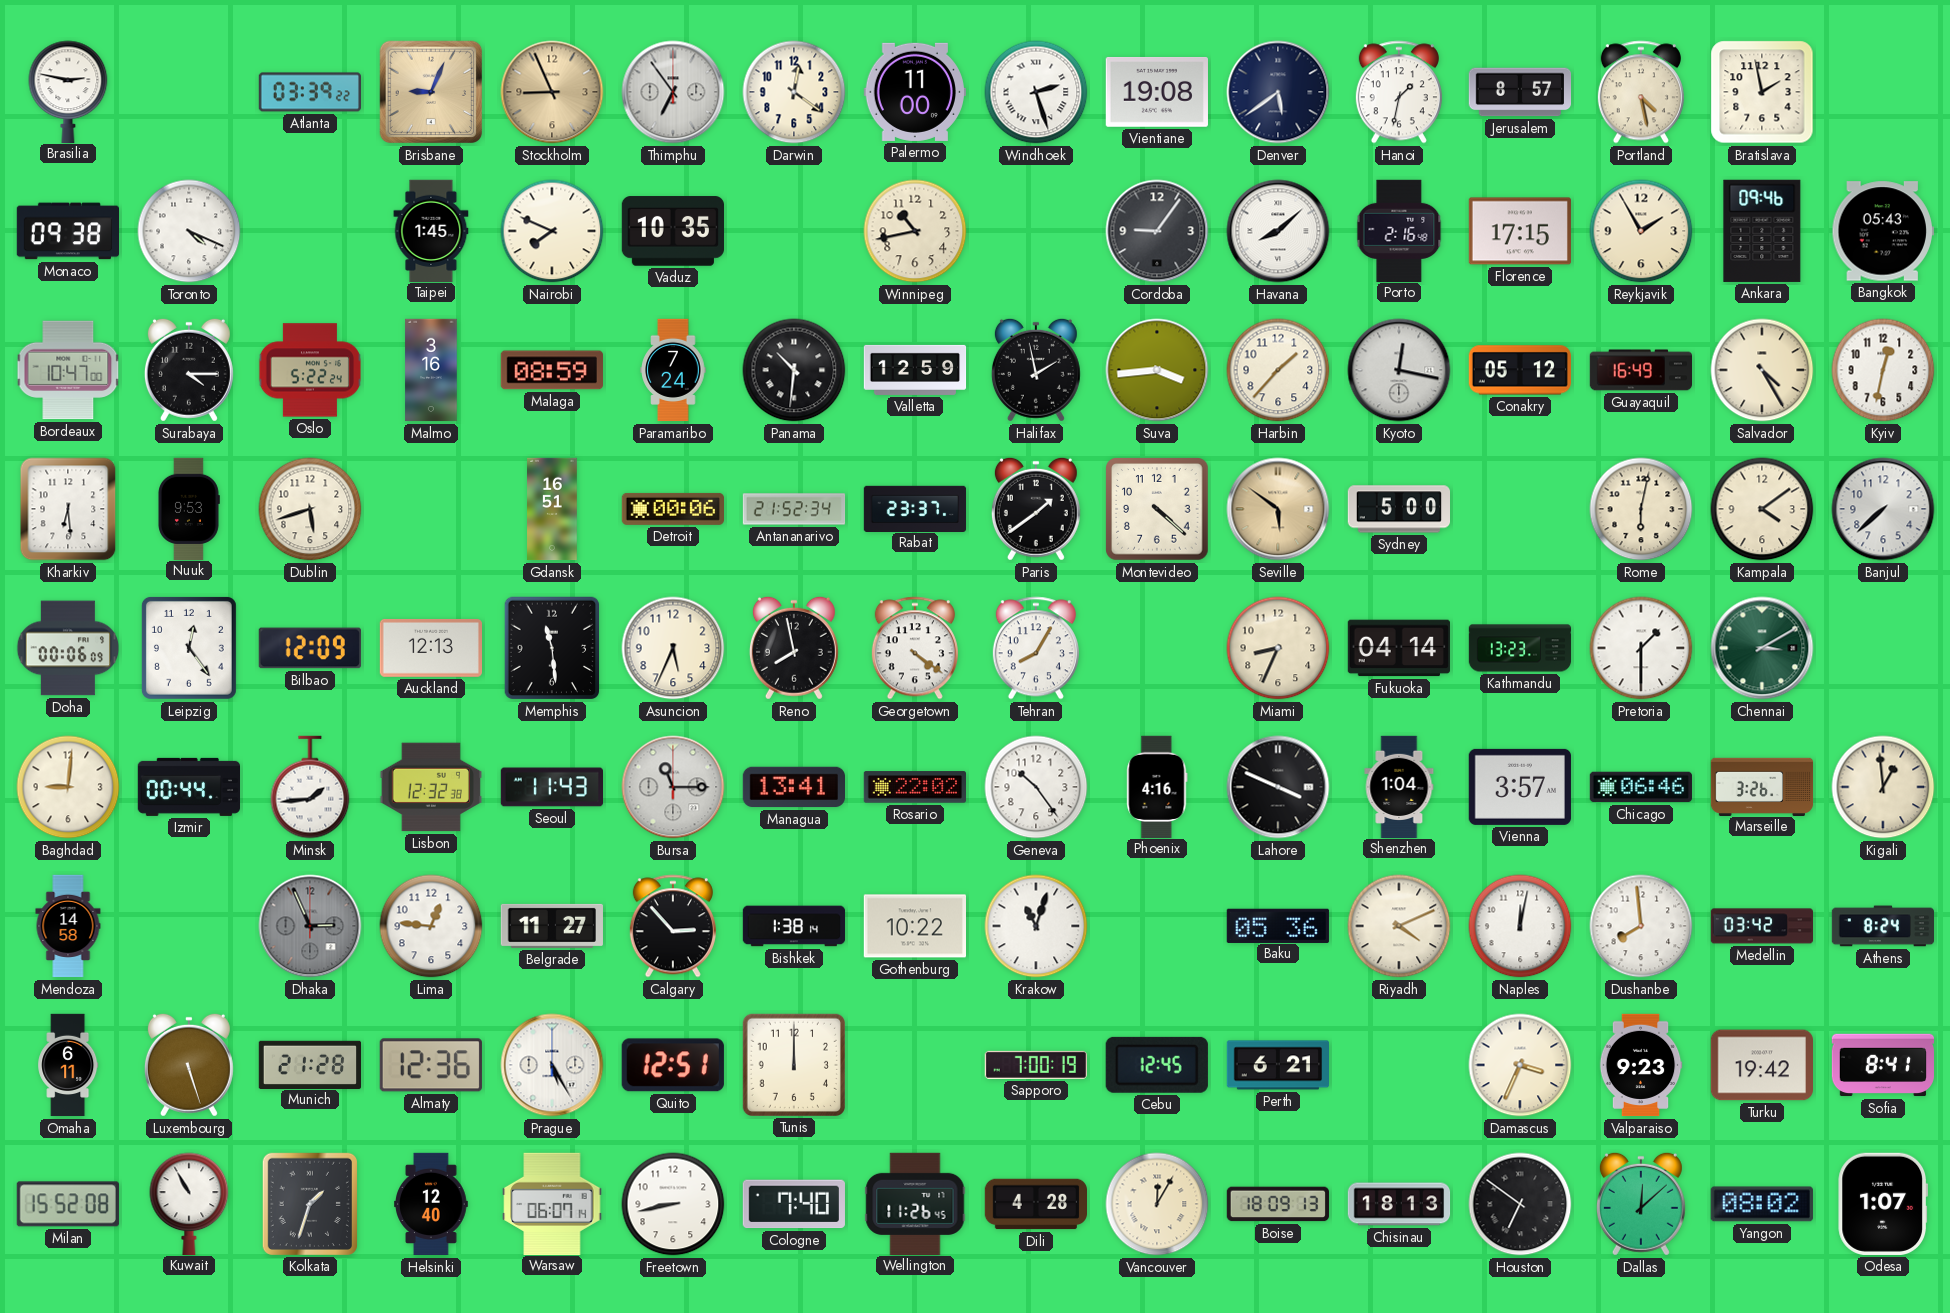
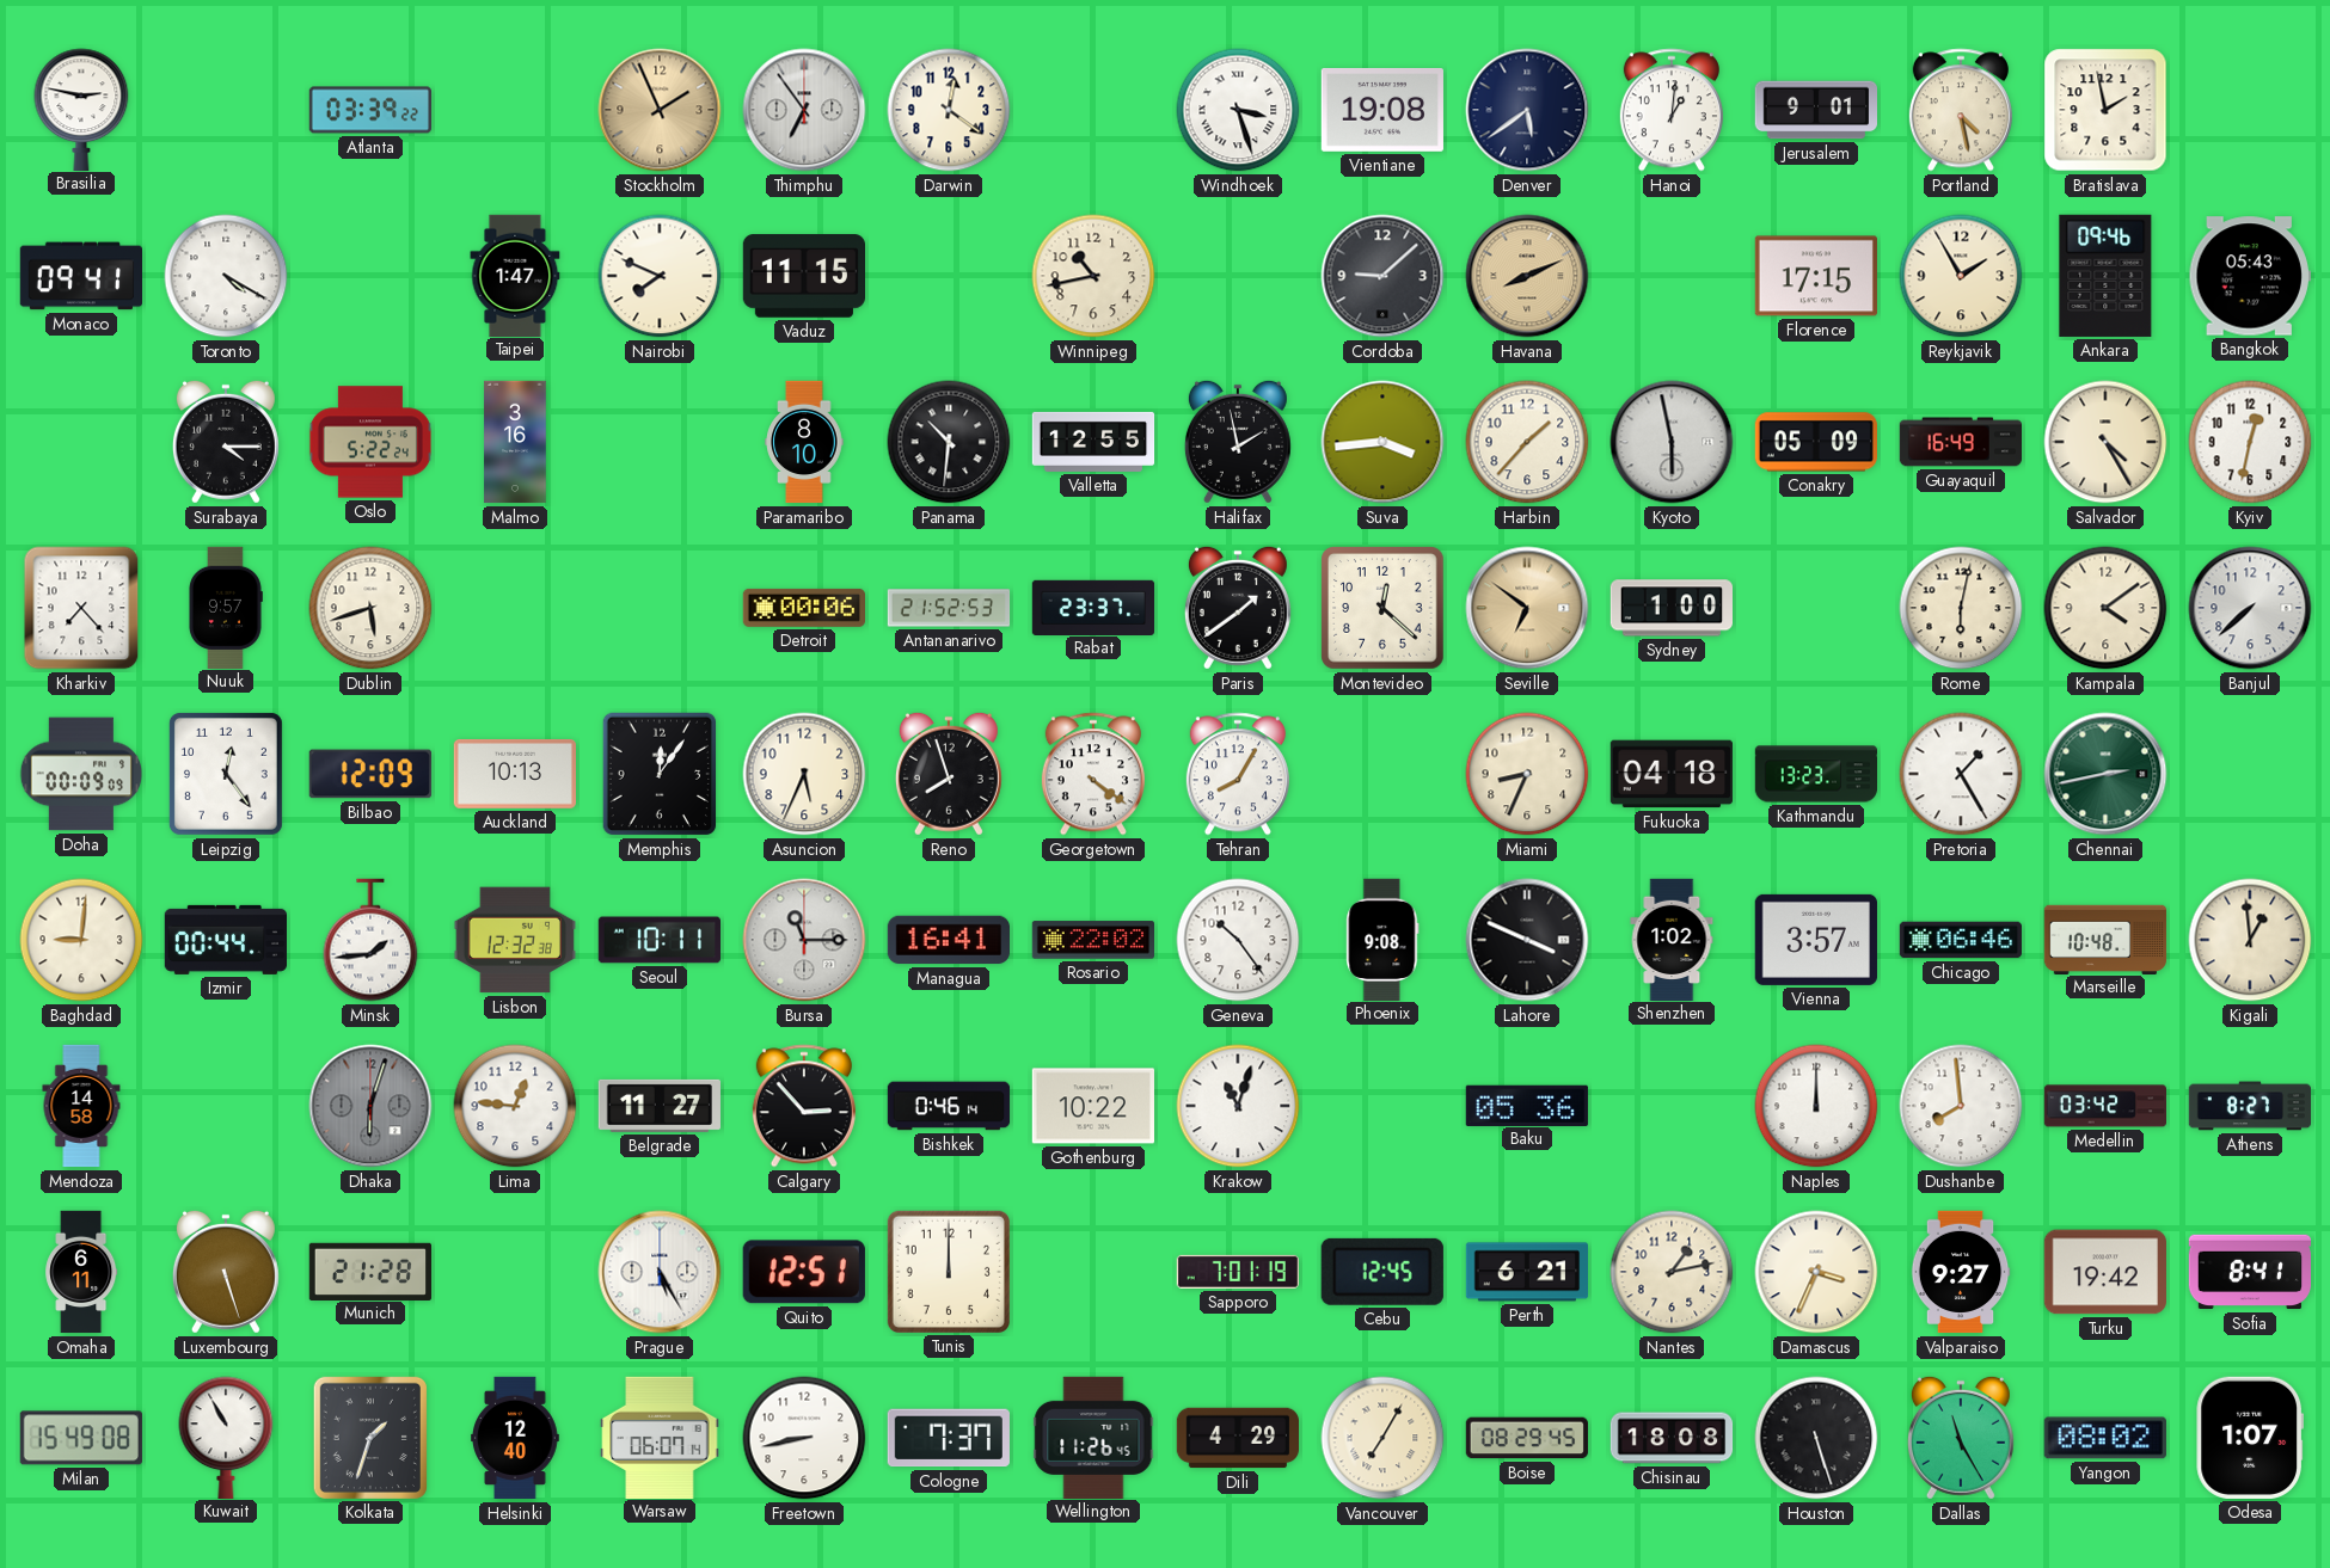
Brisbane: 9:04 -> none (431, 92)
Stockholm: 8:56 -> 1:56 (660, 110)
Palermo: 11:00 -> none (915, 92)
Windhoek: 2:27 -> 3:27 (1238, 110)
Hanoi: 1:32 -> 1:01 (1672, 110)
Jerusalem: 8:57 -> 9:01 (1815, 110)
Monaco: 09:38 -> 09:41 (80, 276)
Toronto: 4:19 -> 4:20 (226, 276)
Taipei: 1:45 -> 1:47 (515, 275)
Vaduz: 10:35 -> 11:15 (803, 276)
Cordoba: 9:06 -> 9:08 (1382, 276)
Havana: 8:08 -> 8:11 (1527, 276)
Havana dial: white -> champagne (1527, 276)
Porto: 2:16 -> none (1399, 230)
Bordeaux: 10:47 -> none (68, 370)
Malaga: 08:59 -> none (552, 370)
Paramaribo: 7:24 -> 8:10 (804, 442)
Valletta: 12:59 -> 12:55 (1093, 442)
Kyoto: 12:17 -> 5:58 (1672, 442)
Conakry: 05:12 -> 05:09 (1815, 442)
Kharkiv: 6:29 -> 7:23 (81, 608)
Nuuk: 9:53 -> 9:57 (226, 607)
Gdansk: 16:51 -> none (552, 509)
Antananarivo: 21:52:34 -> 21:52:53 (949, 608)
Montevideo: 4:22 -> 12:22 (1382, 608)
Seville: 5:51 -> 6:51 (1527, 608)
Sydney: 5:00 -> 1:00 (1670, 608)
Doha: 00:06 -> 00:09 (81, 774)
Auckland: 12:13 -> 10:13 (514, 774)
Memphis: 11:29 -> 12:06 (660, 774)
Reno: 7:58 -> 7:57 (949, 774)
Fukuoka: 04:14 -> 04:18 (1672, 774)
Pretoria: 1:30 -> 1:25 (1961, 774)
Chennai: 3:10 -> 2:43 (2105, 774)
Seoul: 11:43 -> 10:11 (658, 940)
Managua: 13:41 -> 16:41 (948, 940)
Phoenix: 4:16 -> 9:08 (1382, 939)
Shenzhen: 1:04 -> 1:02 (1672, 939)
Marseille: 3:26 -> 10:48 (2105, 939)
Dhaka: 2:56 -> 6:03 (370, 1106)
Bishkek: 1:38 -> 0:46 (949, 1106)
Riyadh: 4:11 -> none (1399, 926)
Naples: 12:02 -> 12:00 (1816, 1106)
Athens: 8:24 -> 8:27 (2250, 1106)
Almaty: 12:36 -> none (431, 1065)
Sapporo: 7:00 -> 7:01 (1238, 1272)
Nantes: none -> 1:13 (1672, 1272)
Valparaiso: 9:23 -> 9:27 (1961, 1272)
Milan: 15:52 -> 15:49 (81, 1438)
Cologne: 7:40 -> 7:37 (949, 1438)
Dili: 4:28 -> 4:29 (1237, 1438)
Vancouver: 12:05 -> 7:05 (1382, 1438)
Boise: 18:09 -> 08:29 (1526, 1438)
Chisinau: 18:13 -> 18:08 (1672, 1438)
Houston: 6:51 -> 5:27 (1816, 1438)
Dallas: 12:08 -> 11:25 (1961, 1438)
